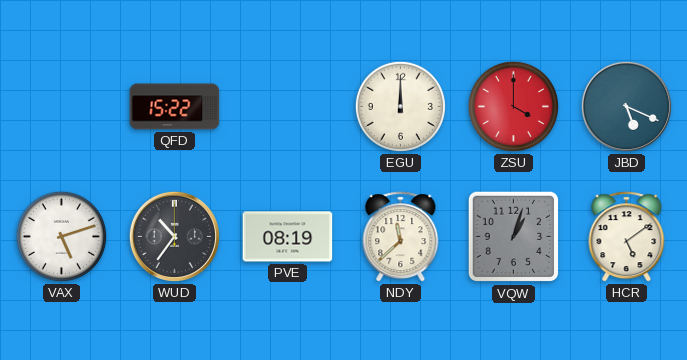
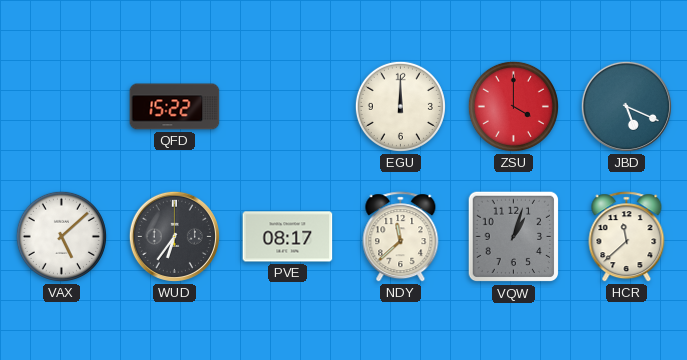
VAX: 5:12 -> 5:08 (61, 236)
WUD: 10:36 -> 6:36 (174, 236)
PVE: 08:19 -> 08:17 (288, 237)
HCR: 5:09 -> 11:38 (627, 237)
